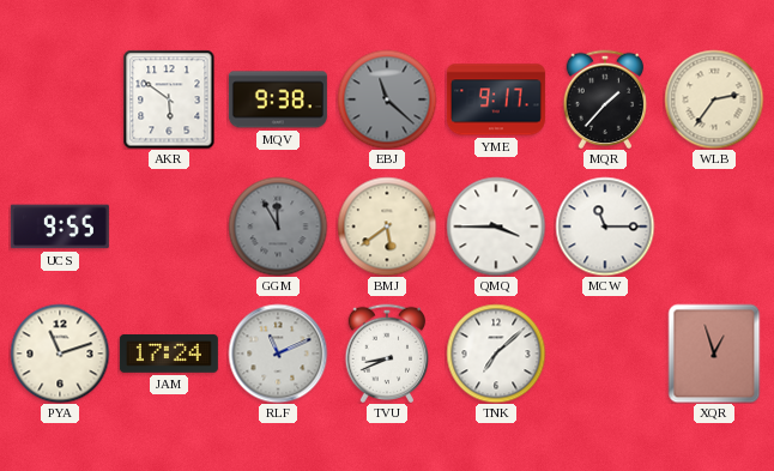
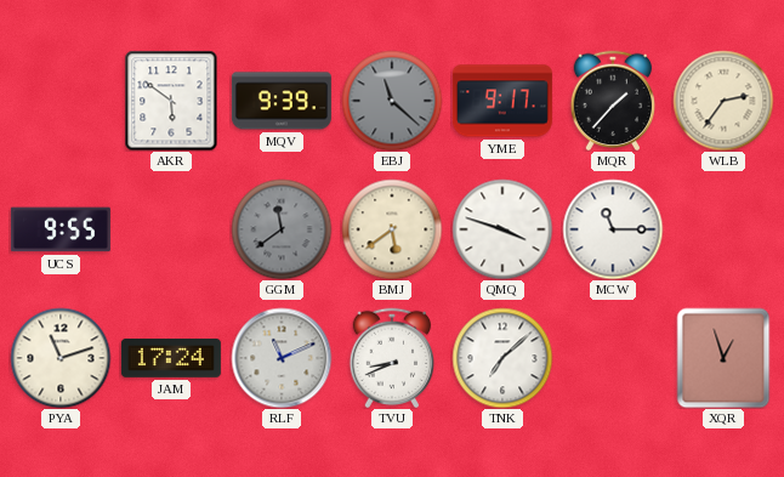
MQV: 9:38 -> 9:39 (282, 101)
GGM: 11:55 -> 11:39 (282, 229)
QMQ: 3:45 -> 3:48 (502, 229)
